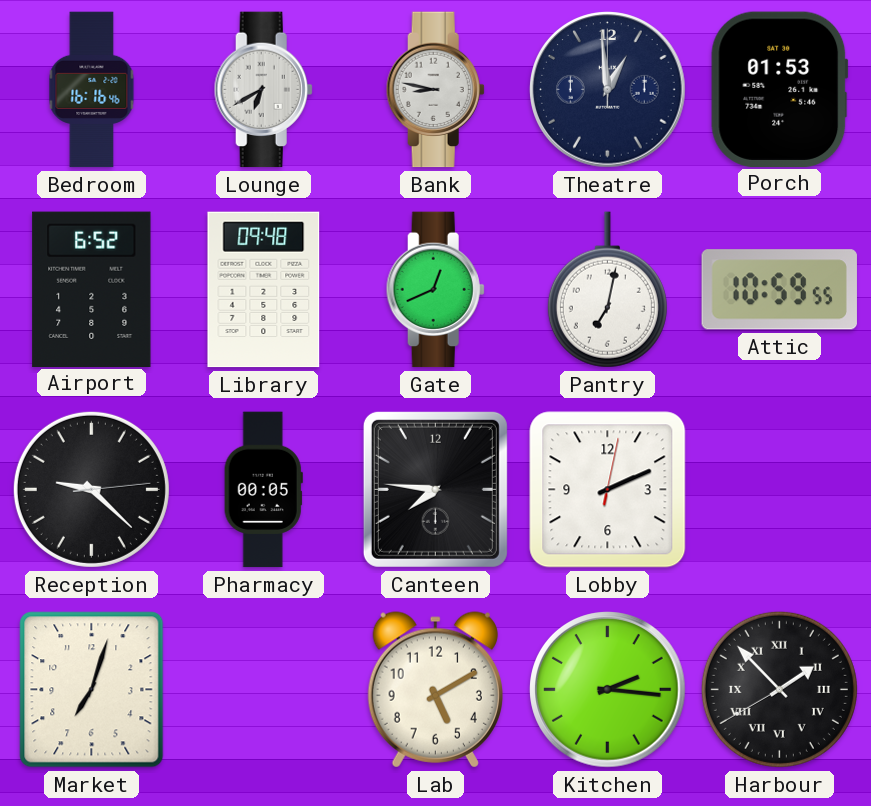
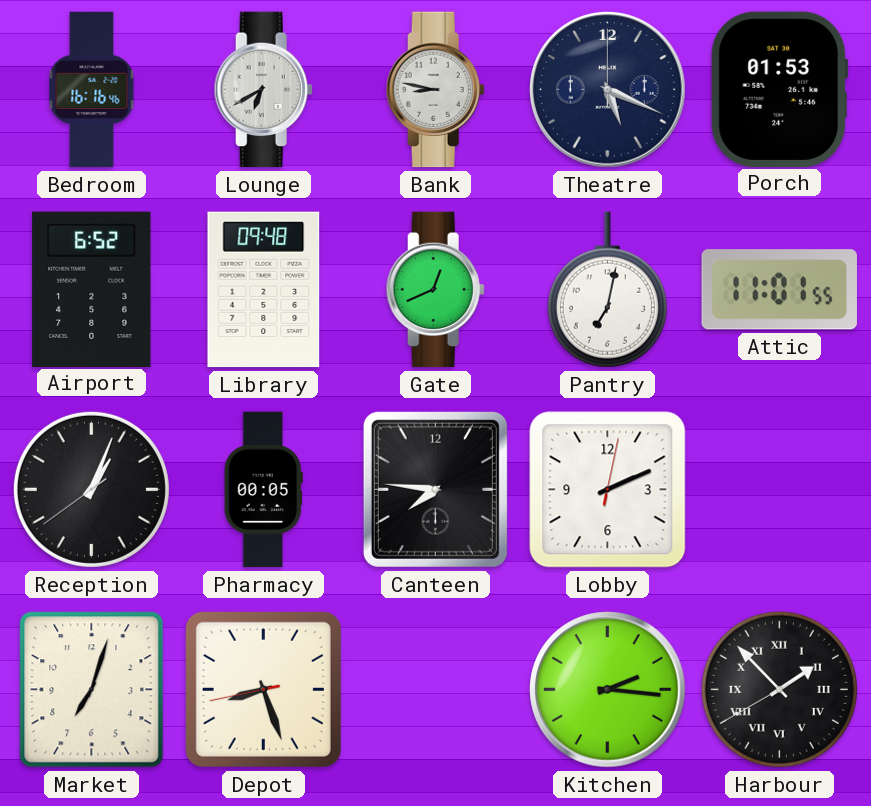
Theatre: 12:59 -> 5:19 (608, 90)
Attic: 10:59 -> 11:01 (779, 290)
Reception: 9:22 -> 1:03 (91, 489)
Depot: none -> 8:26 (263, 689)
Lab: 5:10 -> none (435, 690)
